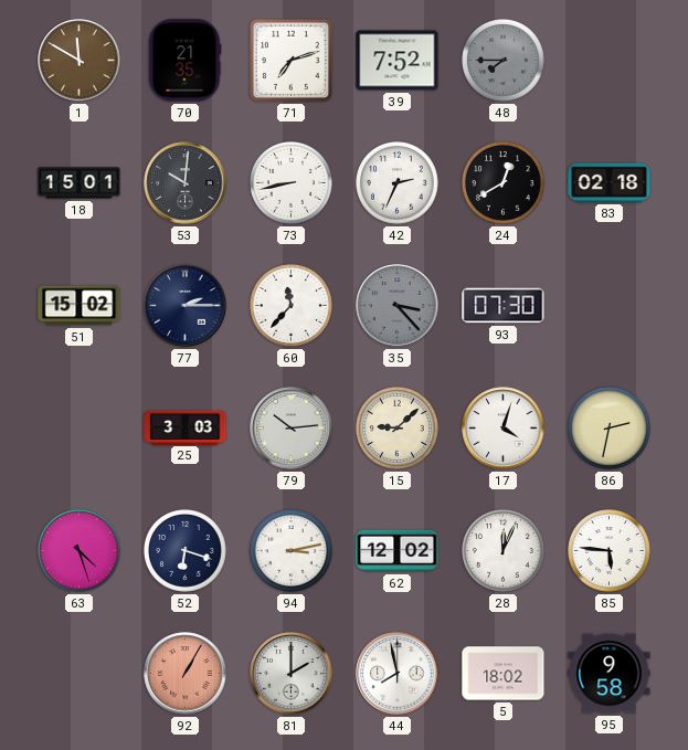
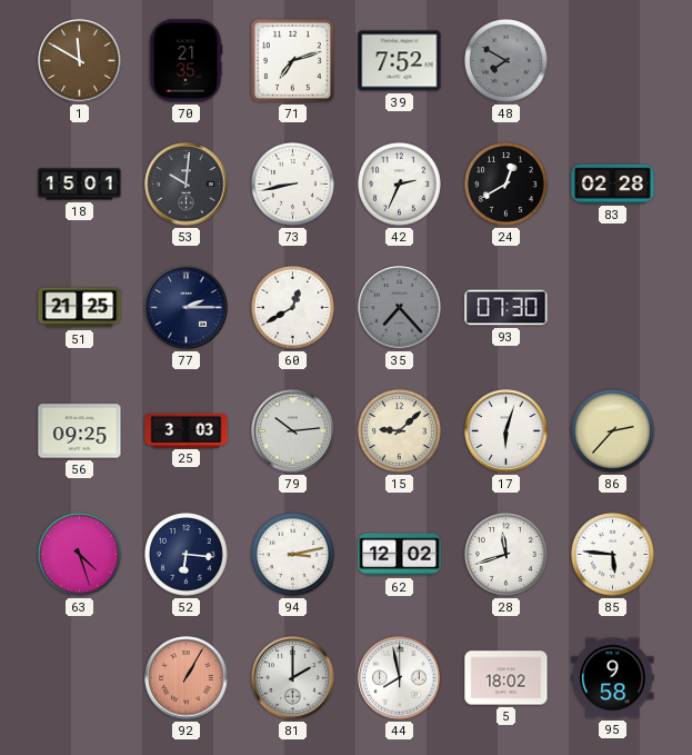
48: 7:45 -> 7:50 (507, 61)
83: 02:18 -> 02:28 (613, 183)
51: 15:02 -> 21:25 (80, 308)
60: 11:37 -> 12:40 (293, 308)
35: 3:23 -> 7:23 (400, 308)
56: none -> 09:25 (80, 431)
17: 4:03 -> 6:03 (507, 431)
86: 2:32 -> 2:37 (613, 431)
52: 6:18 -> 6:16 (187, 555)
28: 12:04 -> 11:42 (507, 555)
